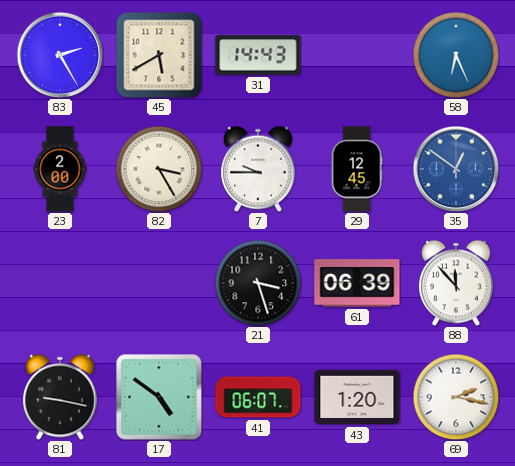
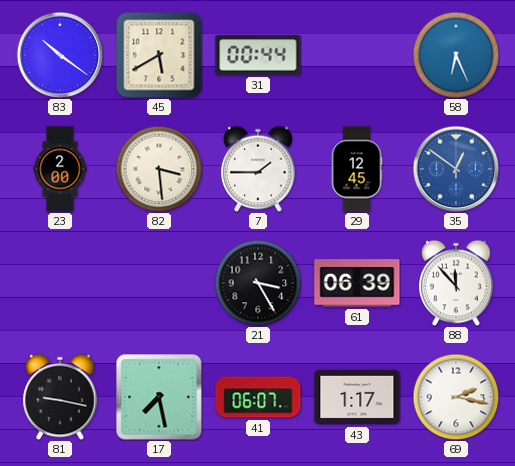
83: 2:25 -> 10:21 (60, 55)
31: 14:43 -> 00:44 (258, 55)
82: 3:25 -> 3:29 (159, 169)
7: 9:45 -> 1:45 (258, 169)
21: 3:27 -> 3:25 (258, 283)
17: 4:51 -> 7:28 (159, 397)
43: 1:20 -> 1:17 (357, 397)
